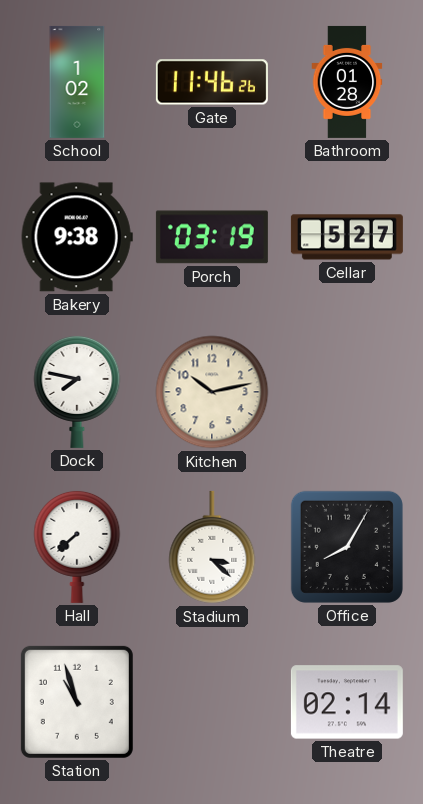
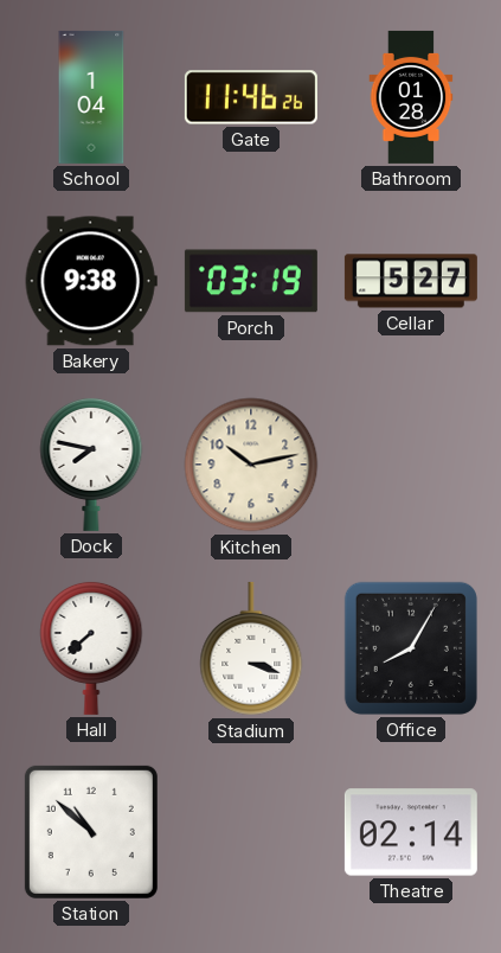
School: 1:02 -> 1:04 (91, 97)
Stadium: 3:22 -> 3:18 (251, 648)
Station: 10:57 -> 10:52 (91, 832)
